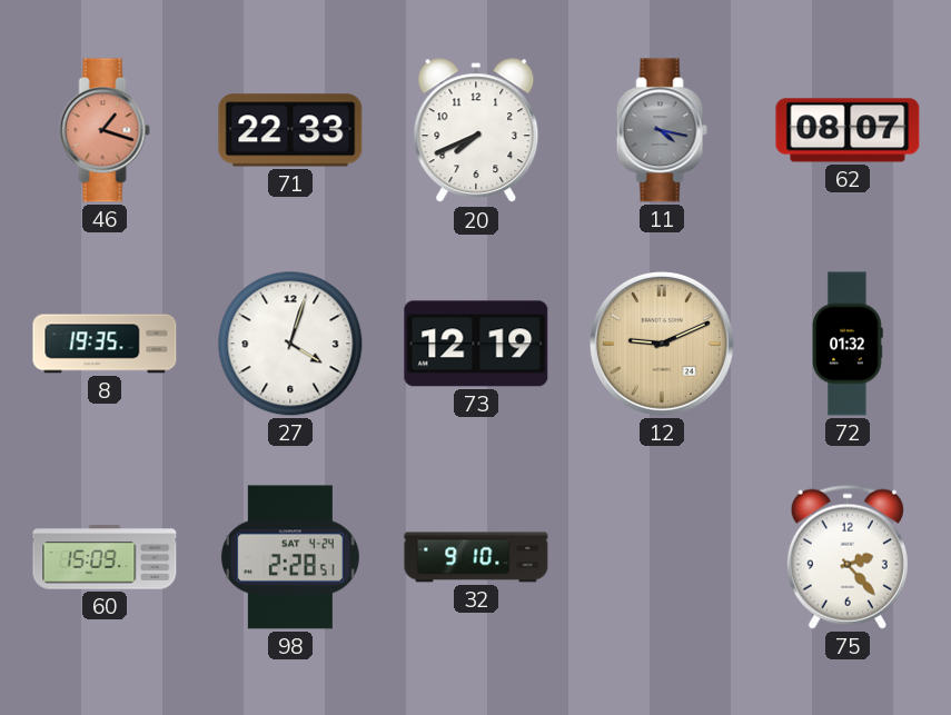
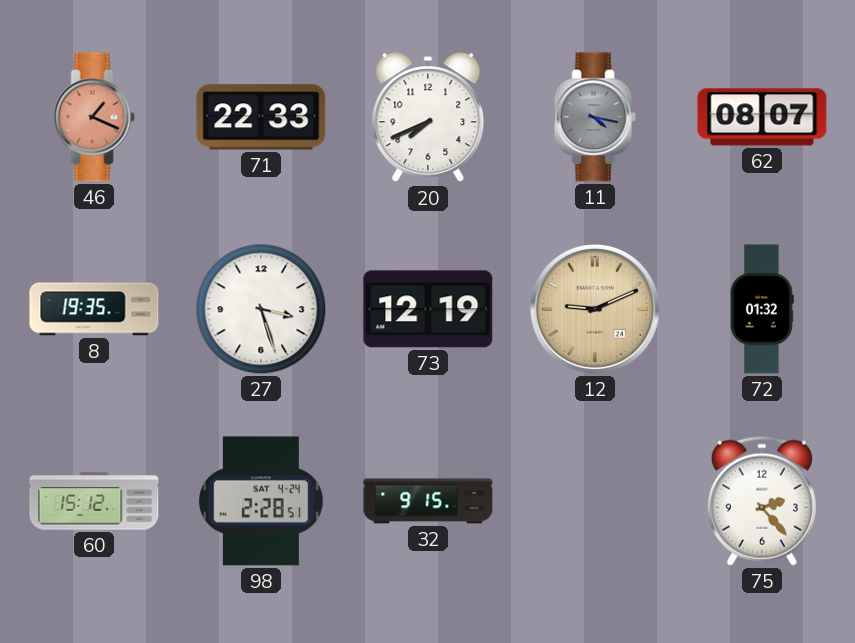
46: 1:18 -> 1:19 (94, 117)
27: 4:03 -> 3:27 (261, 309)
60: 15:09 -> 15:12 (94, 501)
32: 9:10 -> 9:15 (428, 501)
